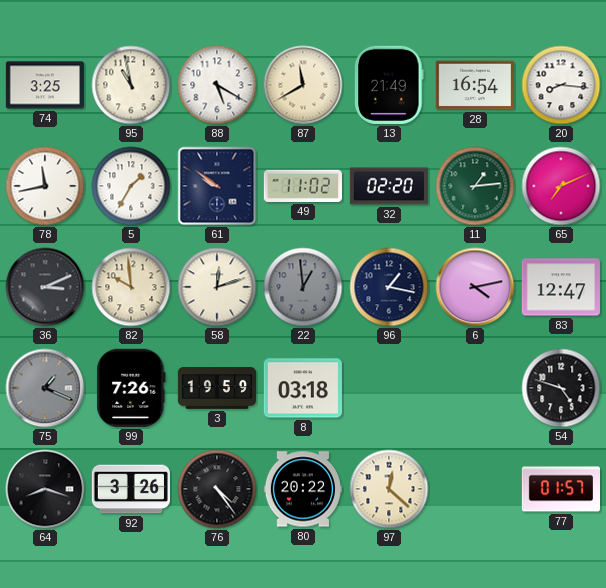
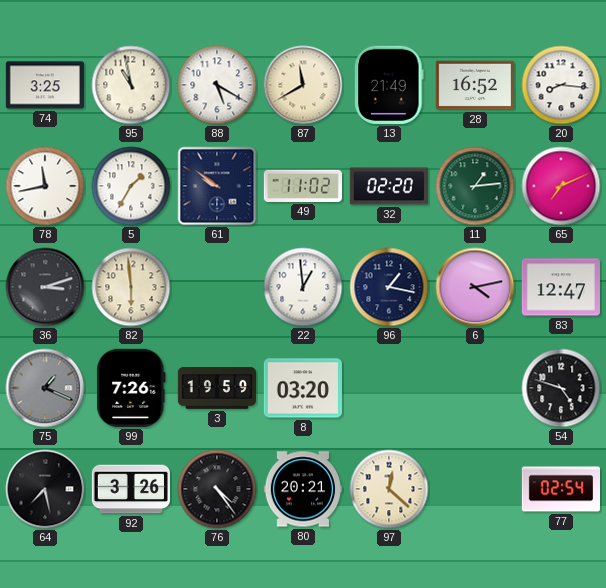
28: 16:54 -> 16:52 (475, 85)
36: 3:11 -> 3:12 (45, 287)
82: 9:59 -> 5:59 (131, 287)
58: 12:12 -> none (217, 287)
22 dial: grey -> white (303, 287)
8: 03:18 -> 03:20 (303, 388)
64: 8:18 -> 7:28 (45, 489)
80: 20:22 -> 20:21 (302, 489)
77: 01:57 -> 02:54 (560, 489)
